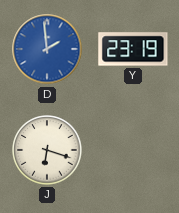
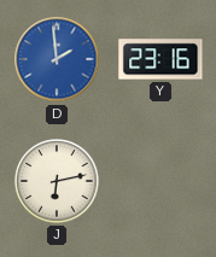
Y: 23:19 -> 23:16 (160, 59)
J: 6:18 -> 6:13 (57, 181)
